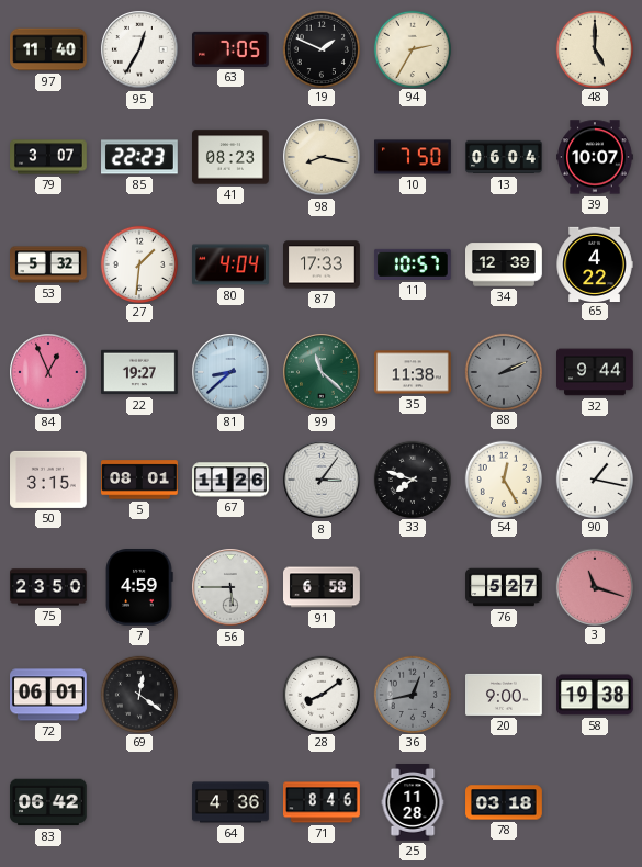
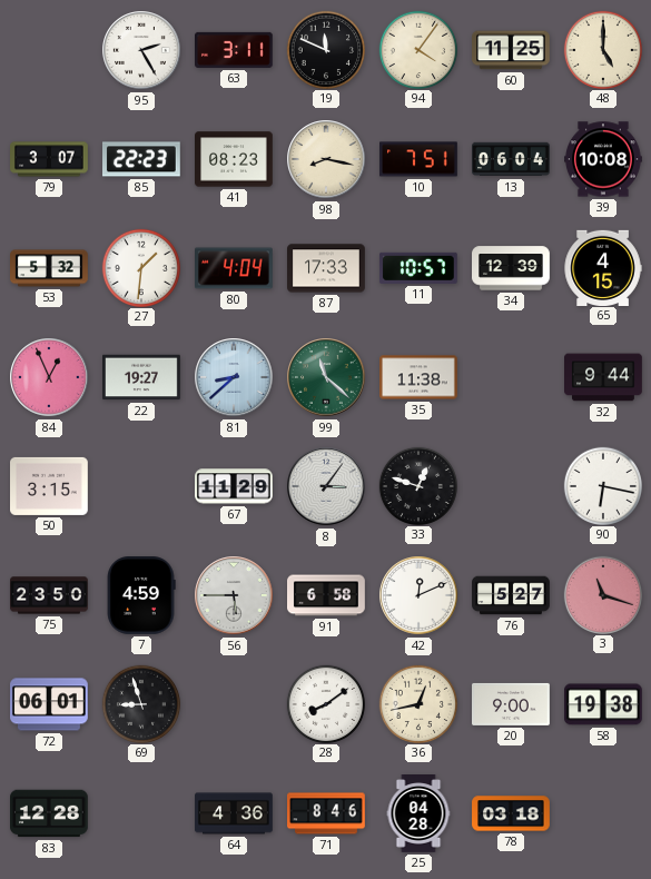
97: 11:40 -> none (49, 49)
95: 12:35 -> 2:25 (141, 50)
63: 7:05 -> 3:11 (235, 50)
19: 1:49 -> 11:49 (325, 49)
94: 2:35 -> 4:06 (417, 49)
60: none -> 11:25 (512, 50)
10: 7:50 -> 7:51 (420, 159)
39: 10:07 -> 10:08 (604, 159)
65: 4:22 -> 4:15 (603, 267)
88: 2:11 -> none (503, 371)
5: 08:01 -> none (140, 480)
67: 11:26 -> 11:29 (235, 486)
33: 7:48 -> 12:48 (417, 485)
54: 12:25 -> none (503, 478)
90: 1:17 -> 6:17 (602, 485)
42: none -> 12:11 (418, 595)
69: 12:21 -> 8:57 (140, 703)
36 dial: grey -> cream (417, 703)
83: 06:42 -> 12:28 (50, 813)
25: 11:28 -> 04:28 (418, 813)
